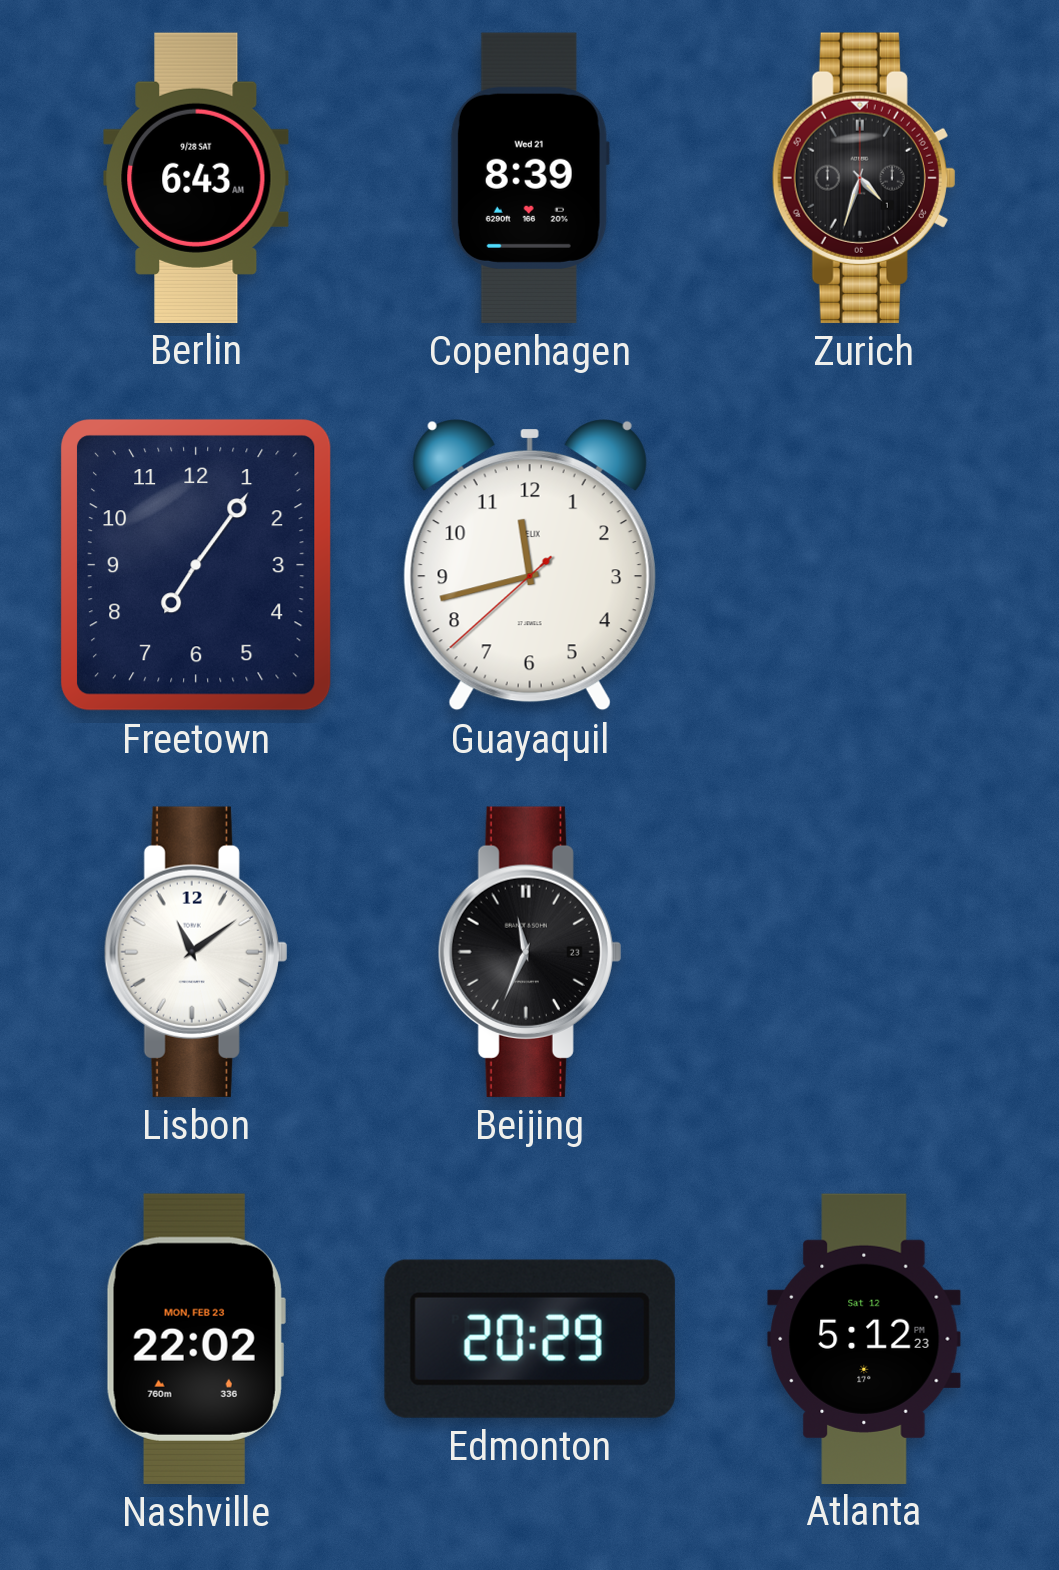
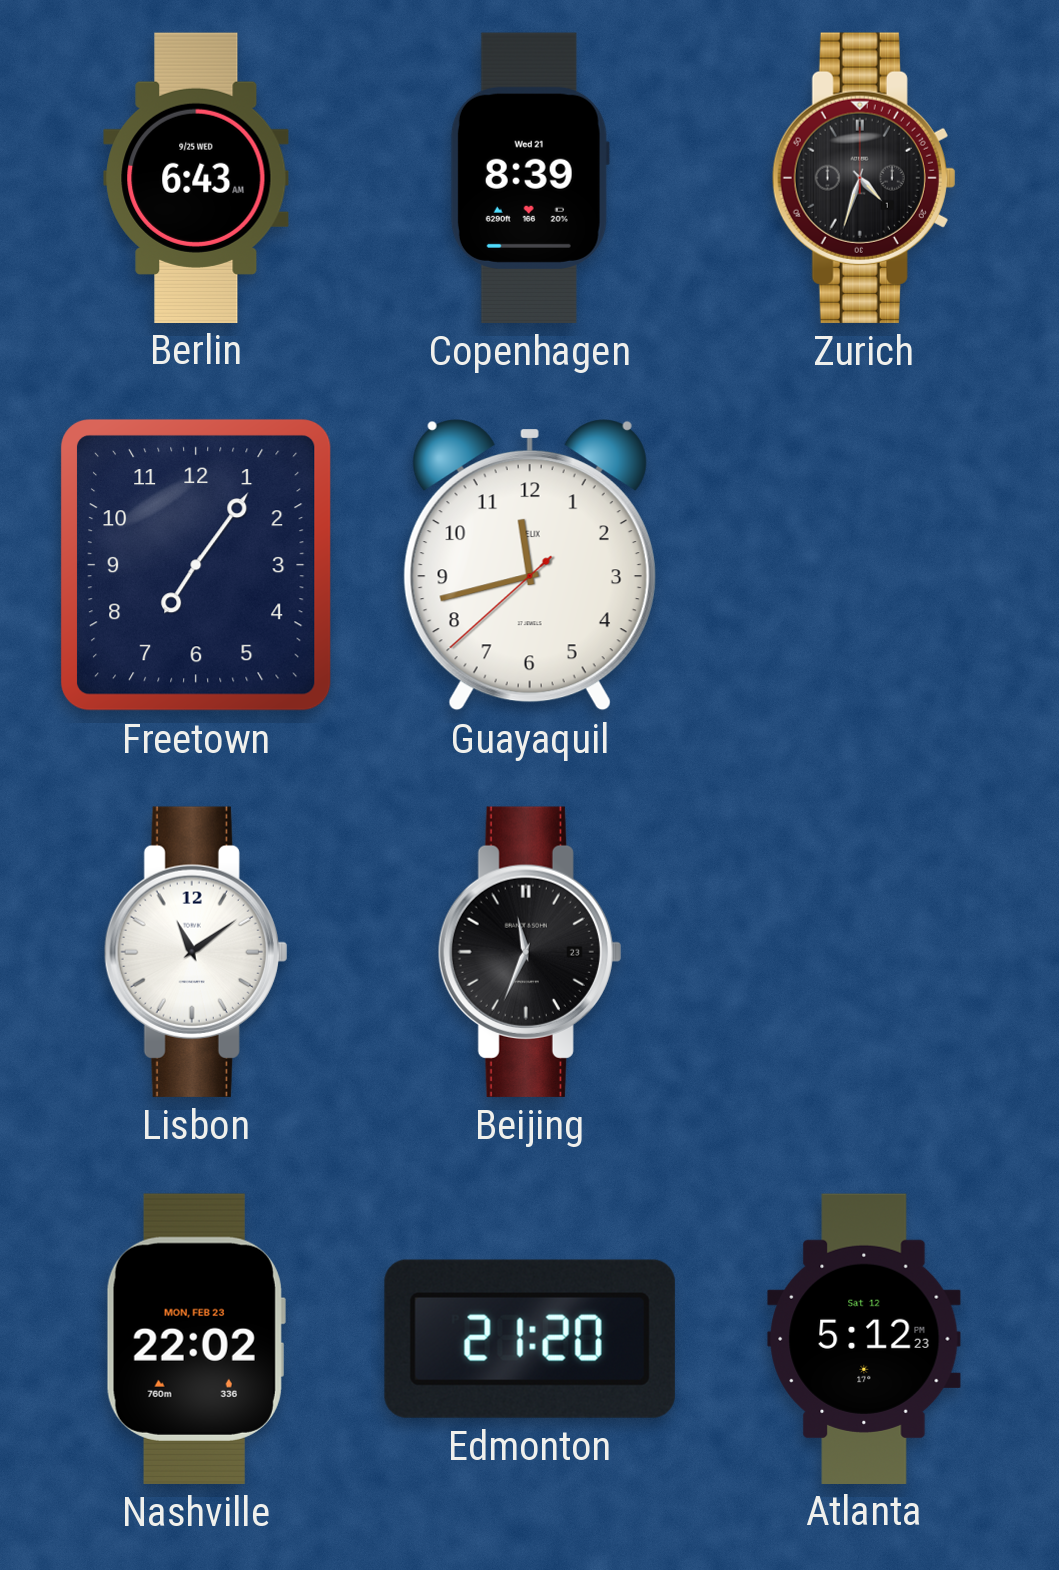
Berlin date: 9/28 SAT -> 9/25 WED (196, 177)
Edmonton: 20:29 -> 21:20 (530, 1339)
